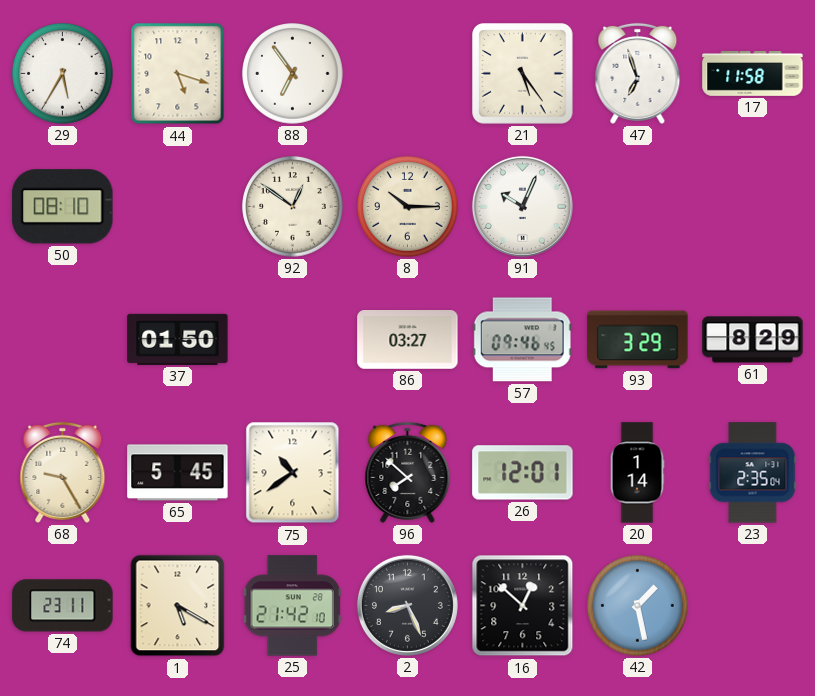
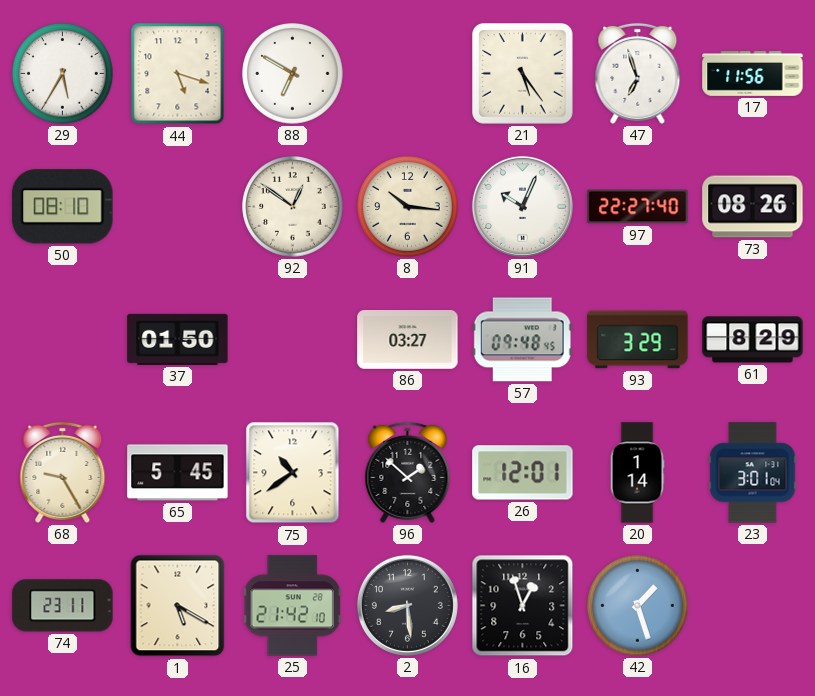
88: 6:54 -> 6:50 (293, 74)
17: 11:58 -> 11:56 (753, 74)
8: 10:15 -> 10:16 (408, 207)
97: none -> 22:27 (638, 207)
73: none -> 08:26 (753, 207)
57: 09:46 -> 09:48 (522, 340)
96: 7:52 -> 1:52 (408, 472)
23: 2:35 -> 3:01 (753, 473)
2: 8:26 -> 8:29 (407, 605)
16: 12:52 -> 12:57 (523, 606)
42: 1:28 -> 1:27 (638, 606)
